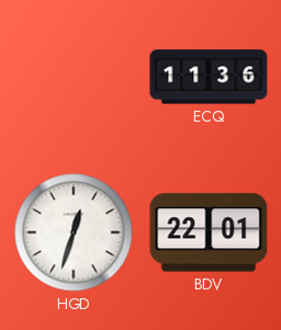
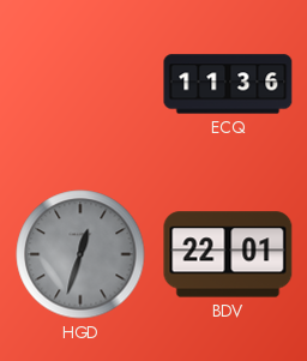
HGD dial: white -> grey (80, 254)
